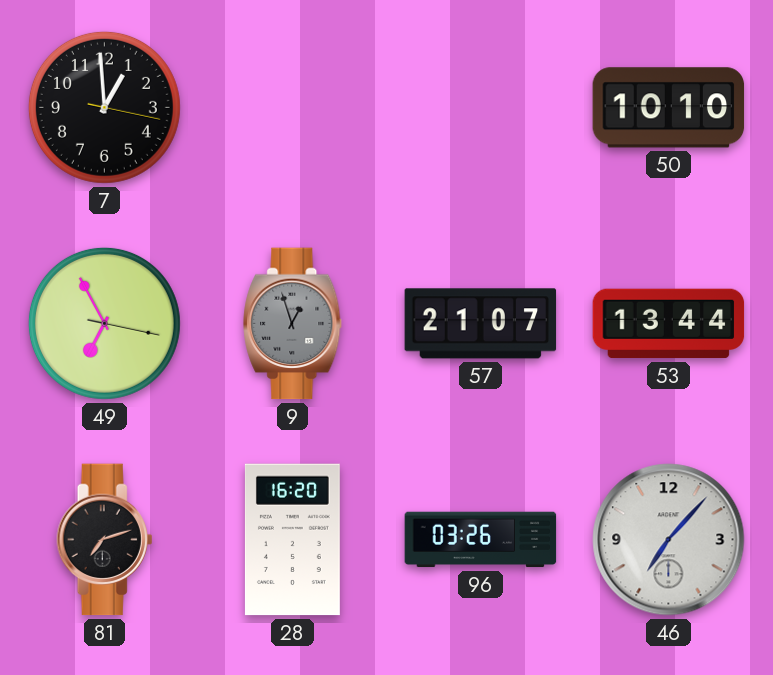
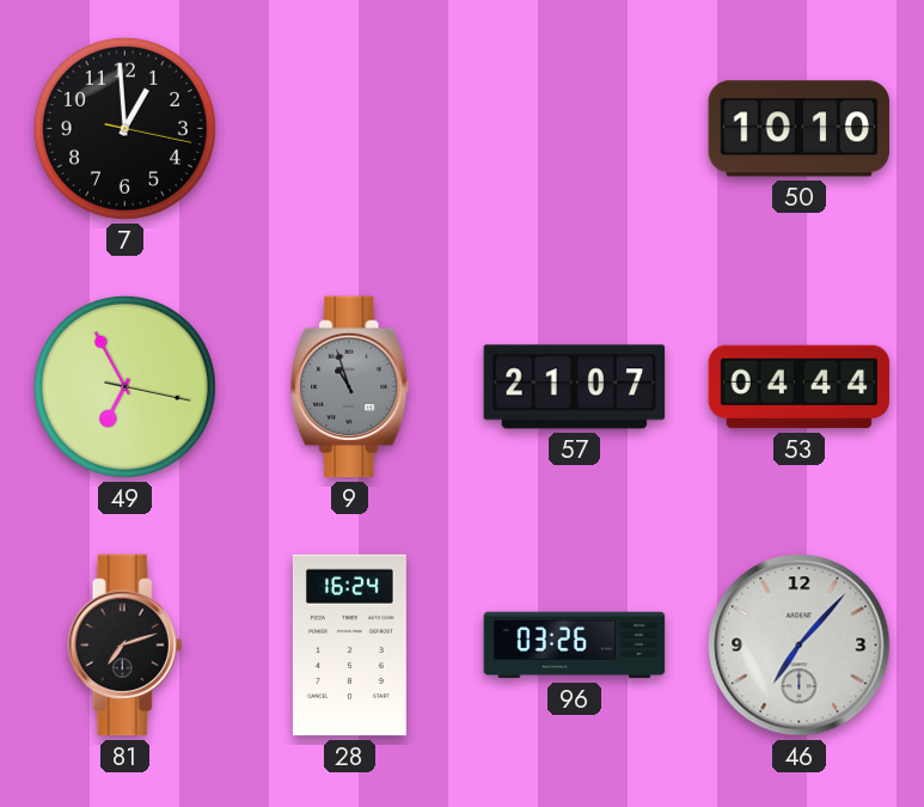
9: 12:57 -> 10:57 (350, 387)
53: 13:44 -> 04:44 (800, 387)
28: 16:20 -> 16:24 (349, 646)
